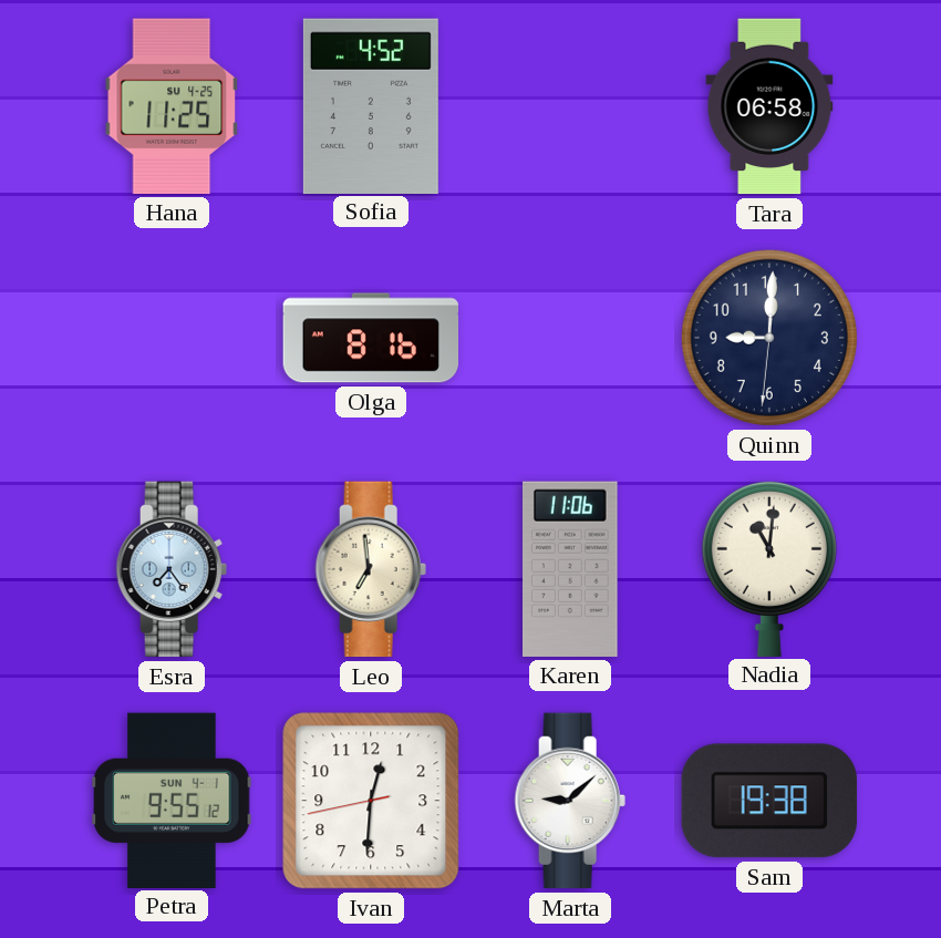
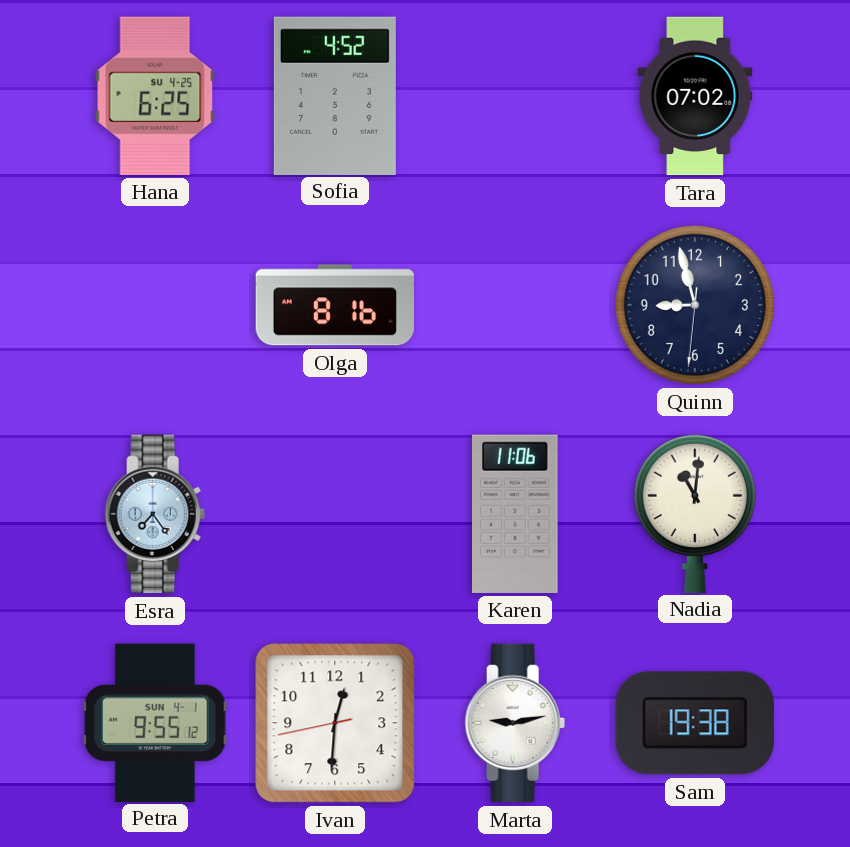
Hana: 11:25 -> 6:25 (155, 96)
Tara: 06:58 -> 07:02 (695, 96)
Quinn: 9:00 -> 8:57 (695, 305)
Leo: 6:59 -> none (371, 569)
Marta: 9:08 -> 9:13 (515, 723)
